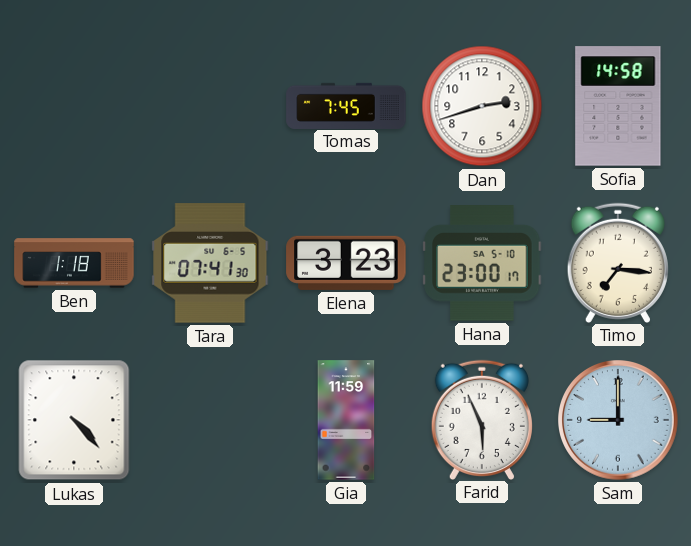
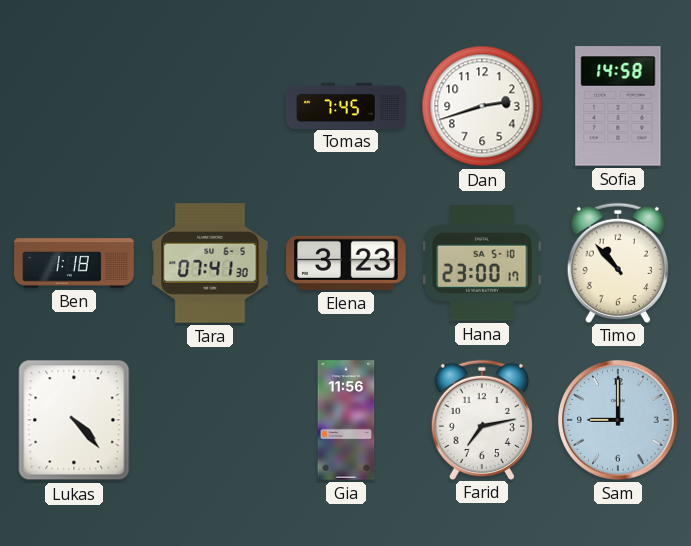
Timo: 7:16 -> 10:53 (618, 262)
Gia: 11:59 -> 11:56 (346, 420)
Farid: 5:56 -> 7:13 (482, 419)
